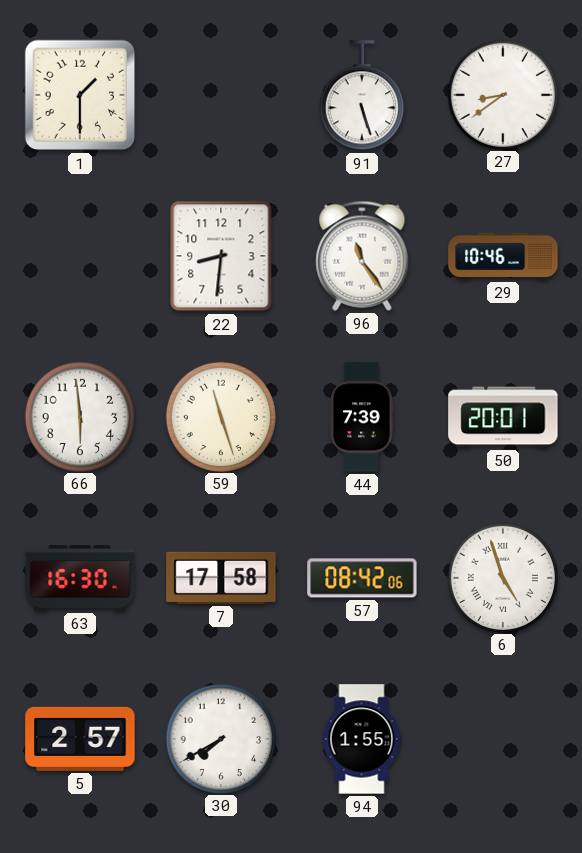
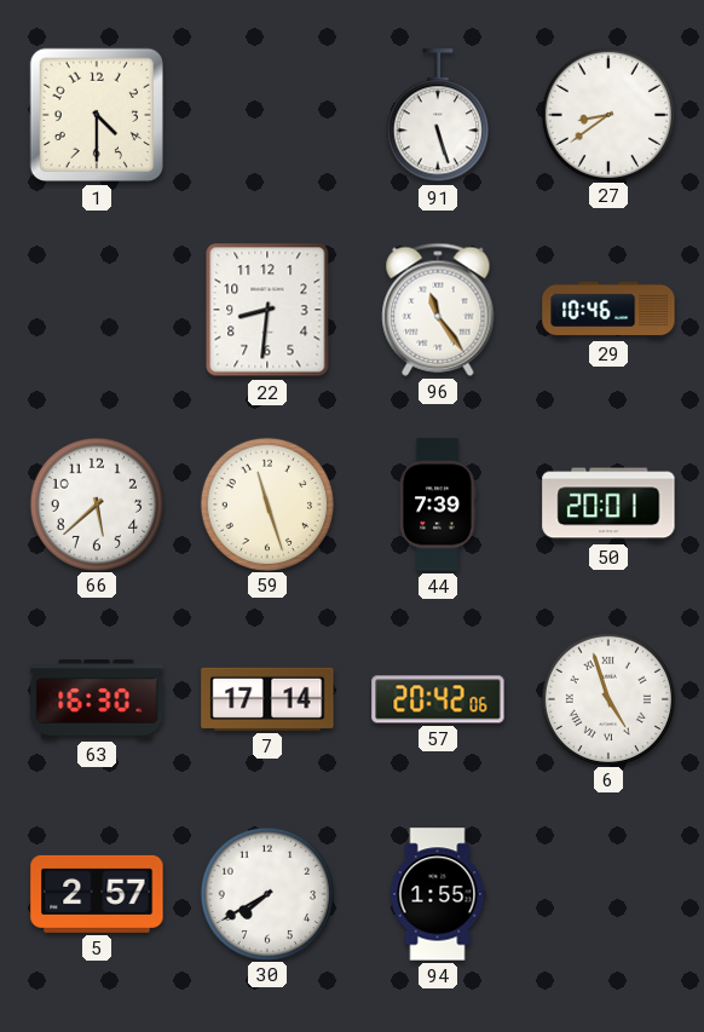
1: 1:30 -> 4:30 (97, 115)
66: 5:59 -> 5:38 (96, 503)
7: 17:58 -> 17:14 (267, 699)
57: 08:42 -> 20:42 (438, 699)
